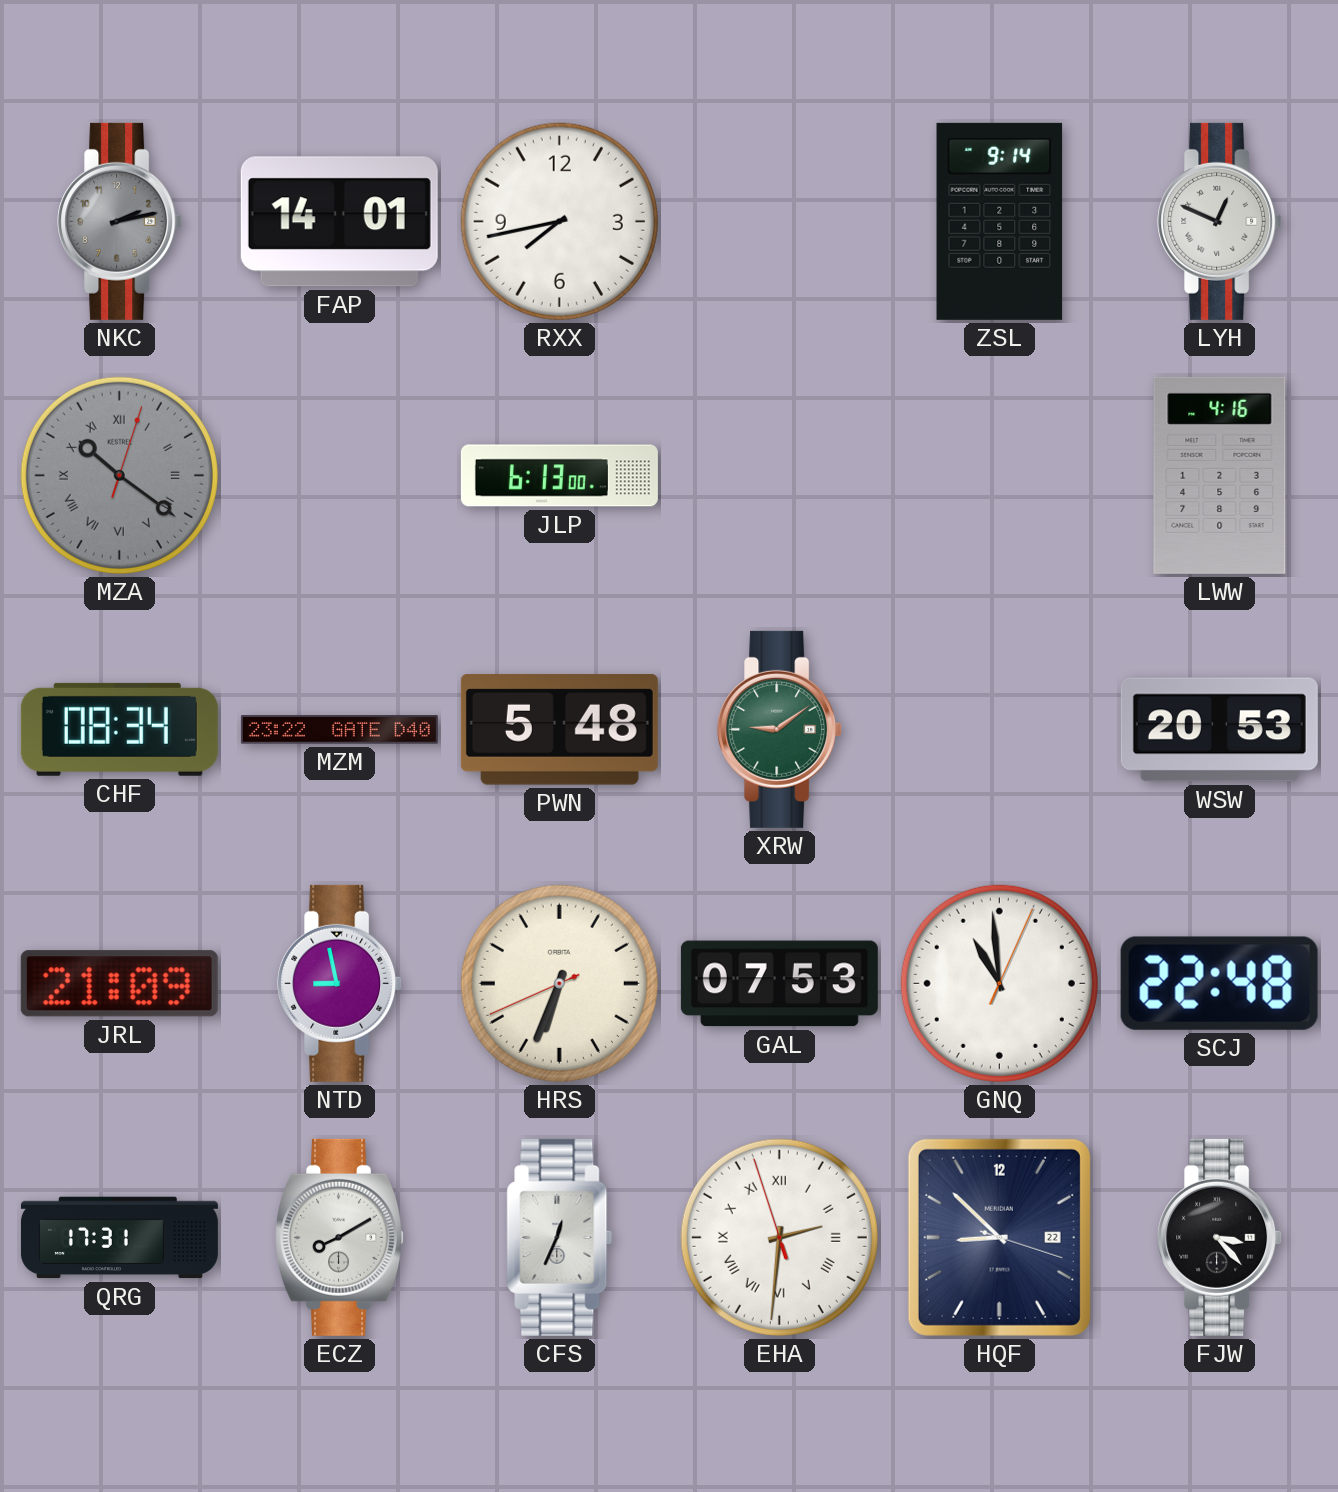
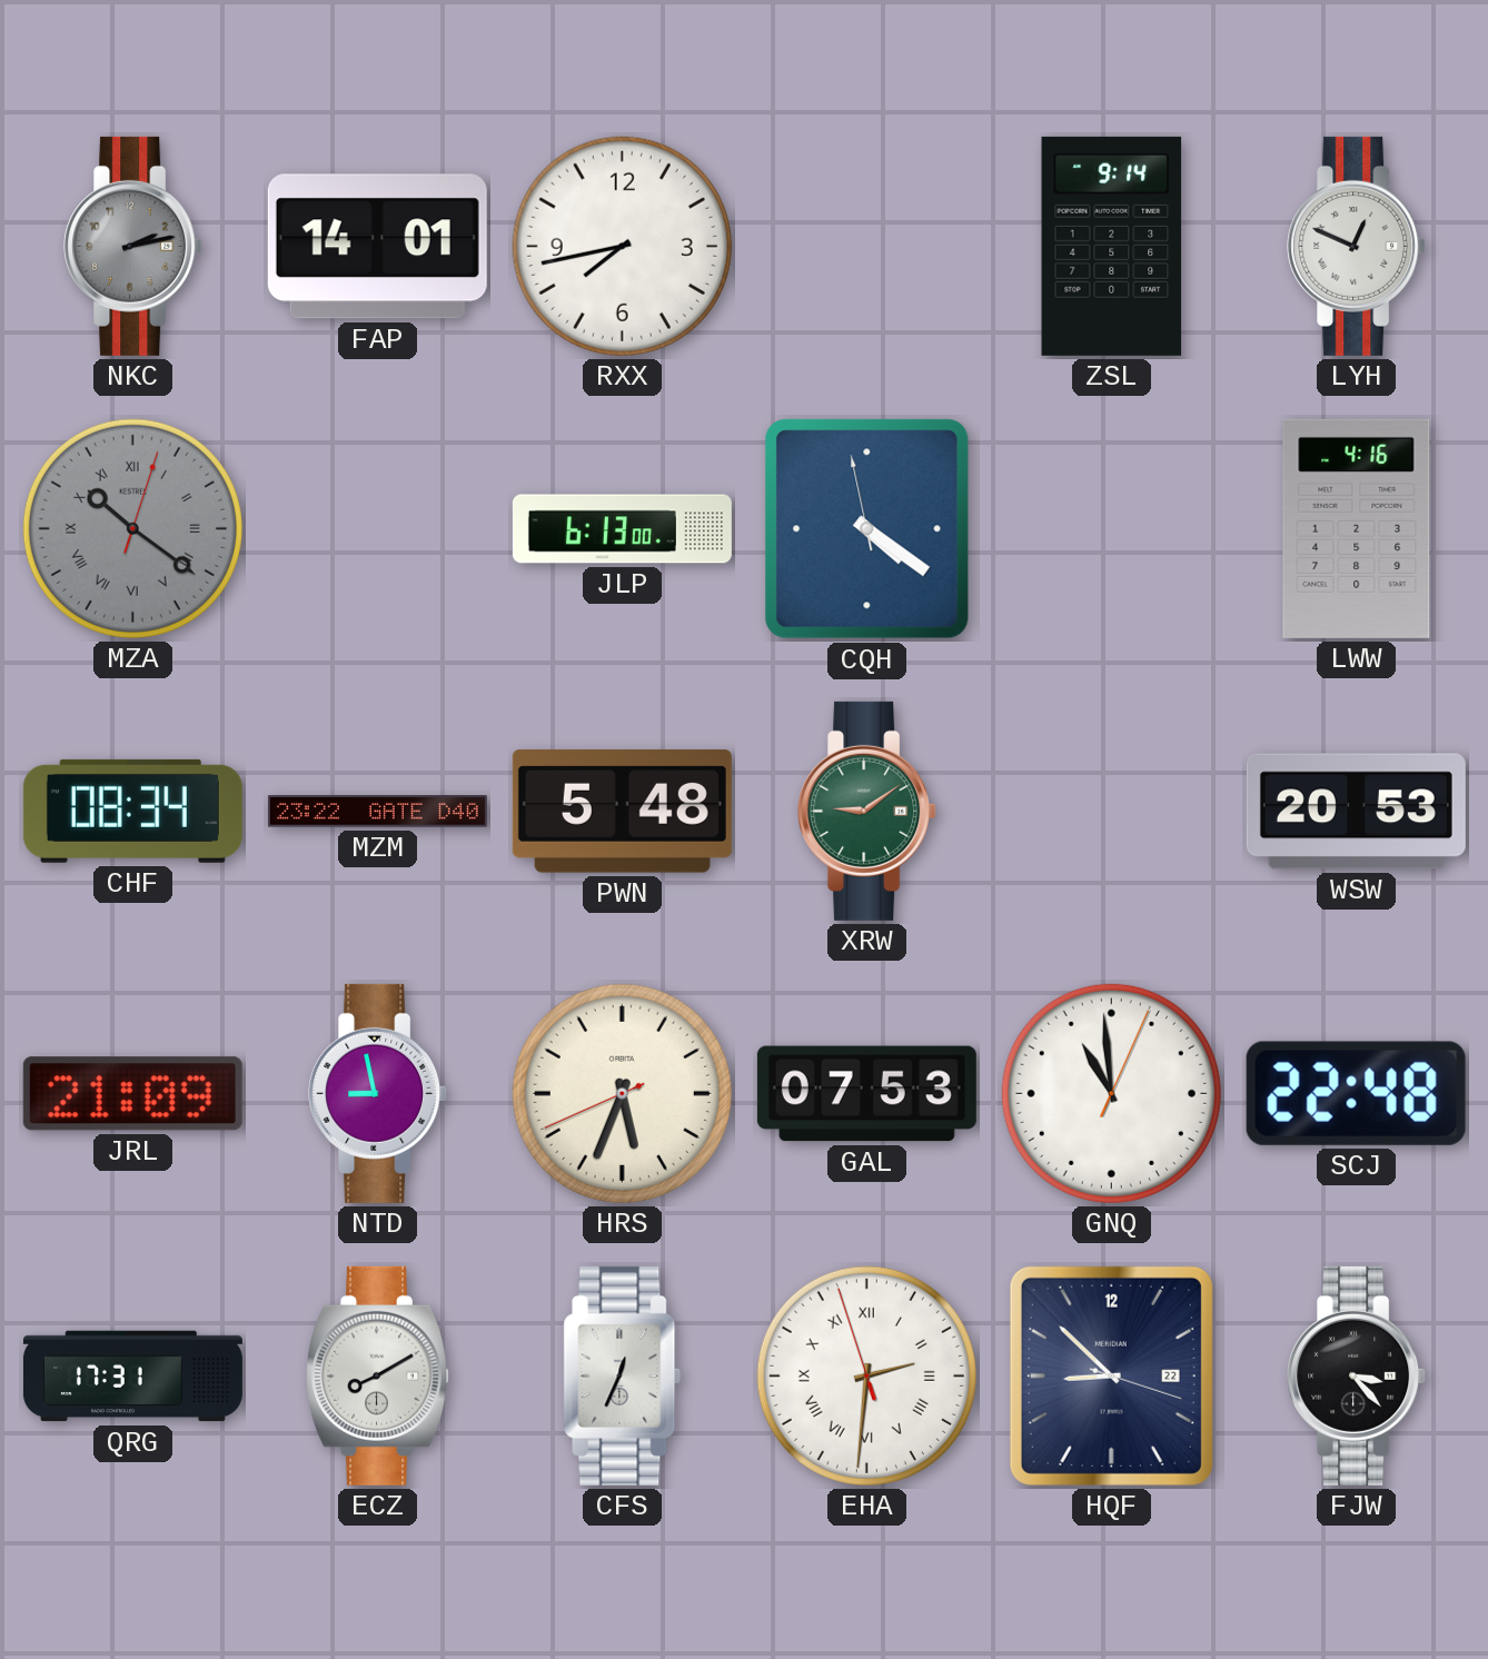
CQH: none -> 4:20 (867, 529)
HRS: 6:33 -> 5:33 (622, 1093)
